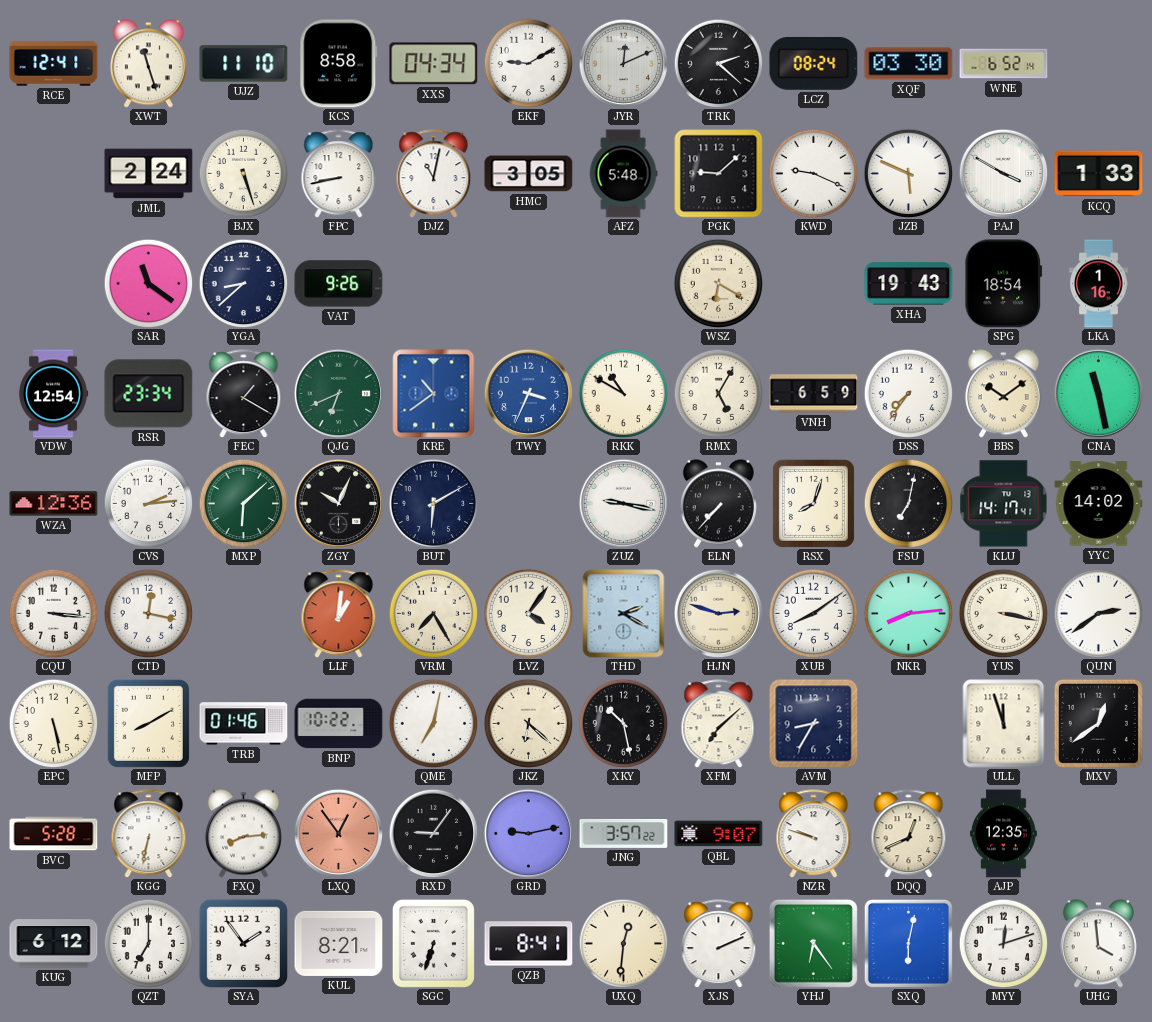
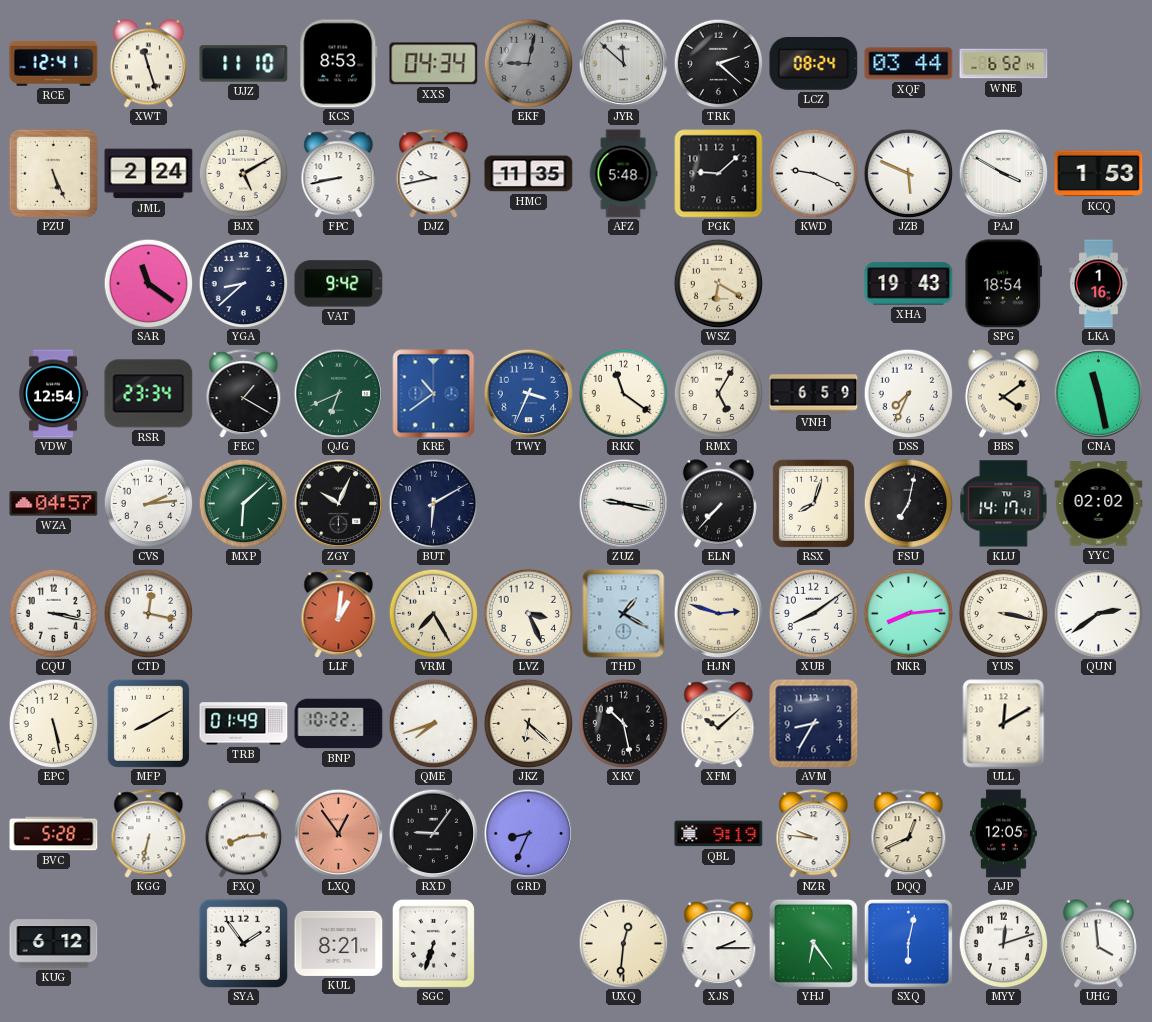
KCS: 8:58 -> 8:53 (339, 64)
EKF: 9:10 -> 9:02 (528, 63)
EKF dial: white -> grey (528, 63)
JYR: 12:11 -> 11:52 (623, 63)
XQF: 03:30 -> 03:44 (909, 64)
PZU: none -> 5:26 (53, 173)
BJX: 5:27 -> 5:10 (243, 173)
DJZ: 11:02 -> 9:43 (434, 174)
HMC: 3:05 -> 11:35 (529, 174)
KCQ: 1:33 -> 1:53 (1099, 174)
VAT: 9:26 -> 9:42 (339, 284)
RKK: 10:50 -> 11:21 (623, 393)
DSS: 7:36 -> 7:34 (908, 393)
BBS: 10:09 -> 4:09 (1003, 394)
WZA: 12:36 -> 04:57 (54, 504)
YYC: 14:02 -> 02:02 (1099, 504)
CQU: 3:16 -> 3:17 (53, 613)
LVZ: 4:06 -> 3:26 (528, 613)
THD: 2:20 -> 1:20 (624, 614)
TRB: 01:46 -> 01:49 (244, 724)
QME: 7:02 -> 7:42 (433, 723)
XFM: 7:08 -> 10:08 (719, 724)
ULL: 11:57 -> 12:10 (1004, 724)
MXV: 12:39 -> none (1098, 723)
GRD: 9:13 -> 8:34 (528, 833)
JNG: 3:57 -> none (624, 833)
QBL: 9:07 -> 9:19 (719, 834)
NZR: 9:48 -> 9:46 (814, 834)
AJP: 12:35 -> 12:05 (1003, 834)
QZT: 7:00 -> none (148, 943)
QZB: 8:41 -> none (529, 944)
XJS: 2:11 -> 2:15 (719, 944)
